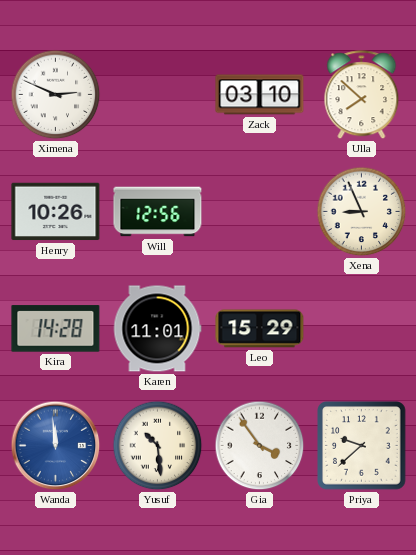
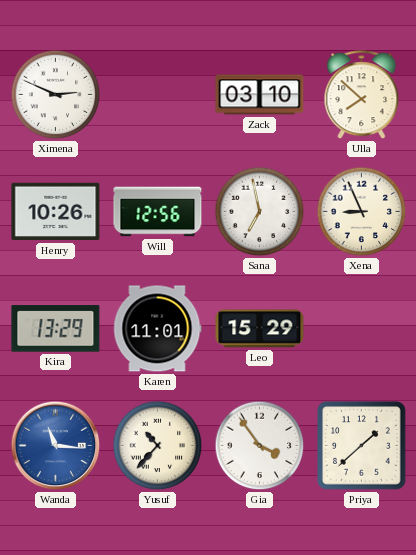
Sana: none -> 6:58 (260, 212)
Kira: 14:28 -> 13:29 (56, 329)
Wanda: 11:59 -> 11:16 (56, 446)
Yusuf: 10:29 -> 10:37 (158, 446)
Priya: 9:38 -> 1:38 (362, 446)
